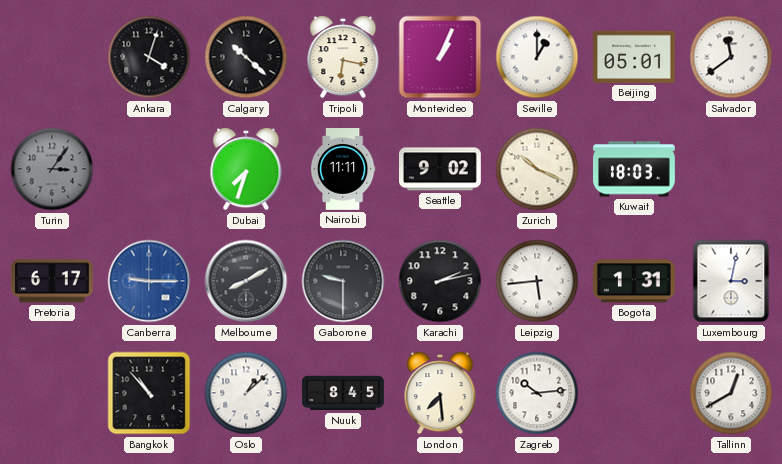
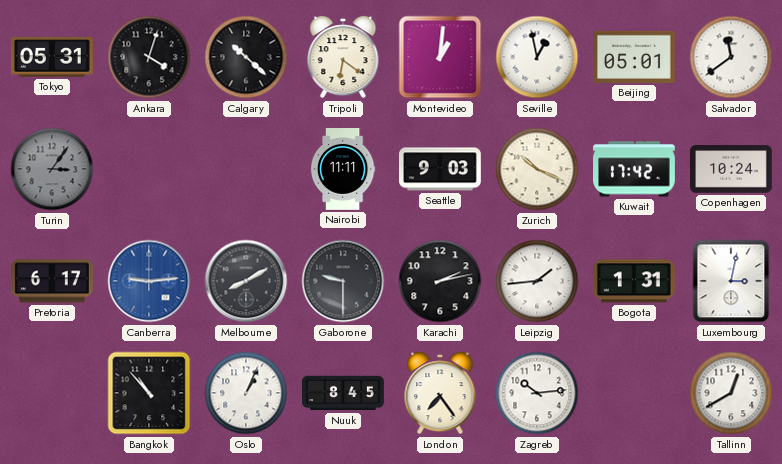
Tokyo: none -> 05:31 (52, 57)
Tripoli: 6:17 -> 6:21 (343, 57)
Montevideo: 1:04 -> 1:01 (440, 57)
Seville: 1:00 -> 12:58 (537, 57)
Dubai: 7:33 -> none (246, 169)
Seattle: 9:02 -> 9:03 (441, 169)
Kuwait: 18:03 -> 17:42 (635, 169)
Copenhagen: none -> 10:24 (732, 169)
Canberra: 9:15 -> 9:14 (149, 281)
Leipzig: 5:44 -> 1:44 (537, 281)
Oslo: 1:08 -> 1:04 (246, 393)
London: 7:29 -> 7:24 (440, 393)
